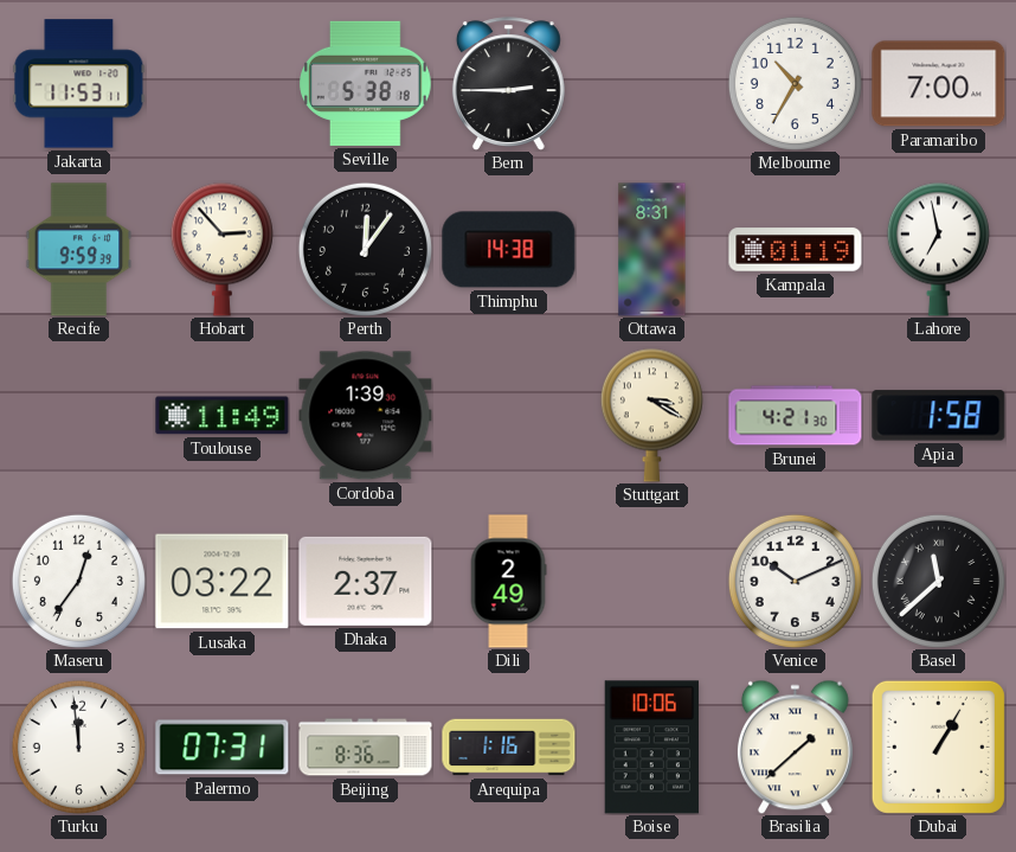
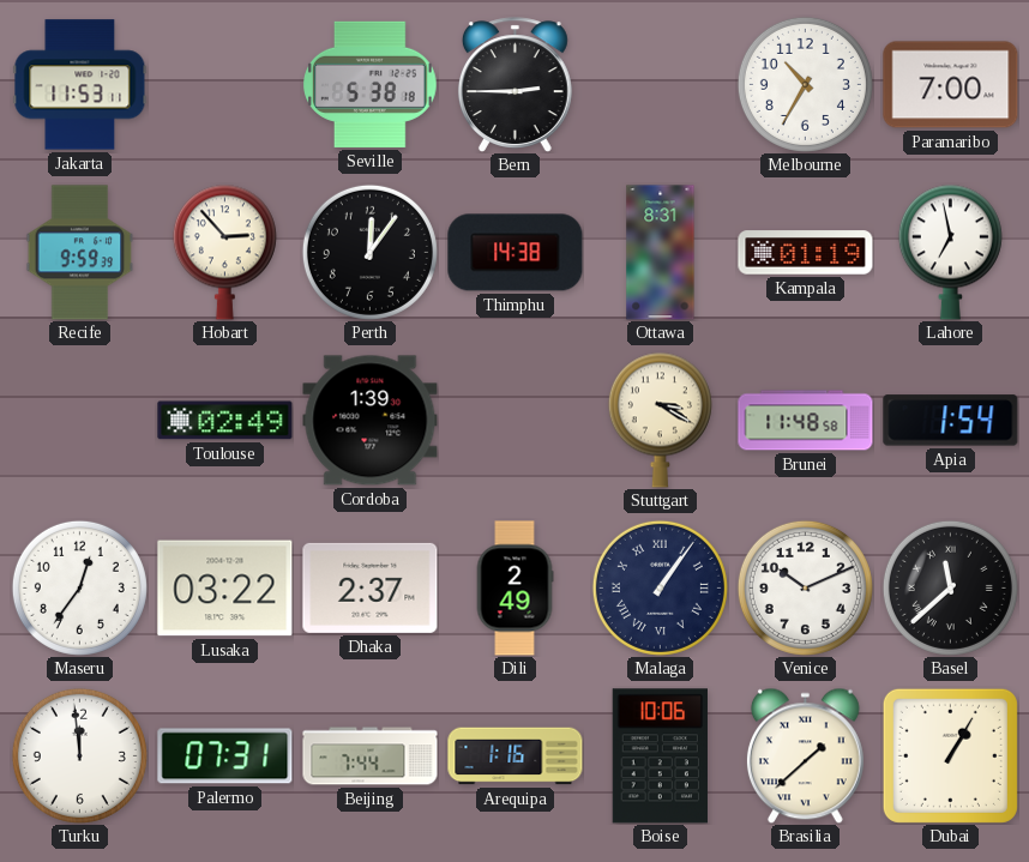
Toulouse: 11:49 -> 02:49 (225, 421)
Brunei: 4:21 -> 11:48 (806, 421)
Apia: 1:58 -> 1:54 (951, 421)
Malaga: none -> 1:06 (660, 587)
Beijing: 8:36 -> 7:44 (371, 756)
